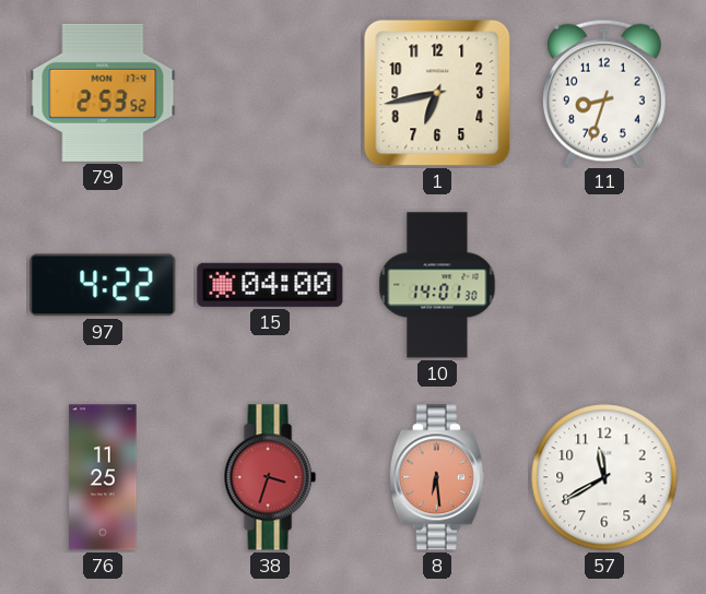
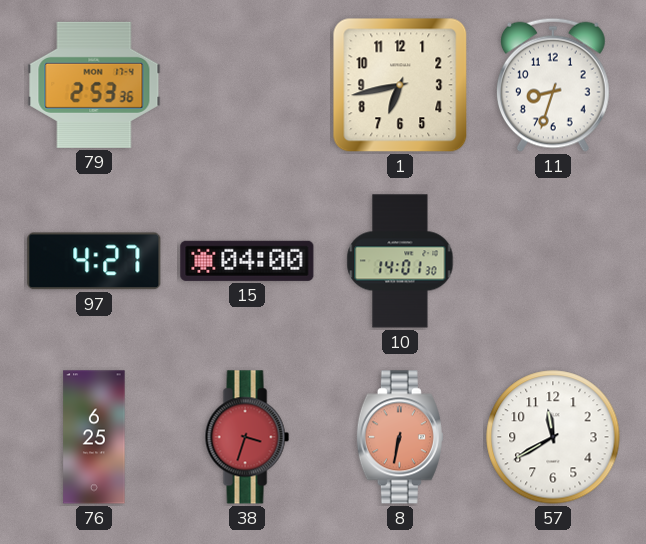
79: 2:53:52 -> 2:53:36 (94, 85)
97: 4:22 -> 4:27 (94, 261)
76: 11:25 -> 6:25 (94, 437)
8: 6:29 -> 6:32 (400, 437)
